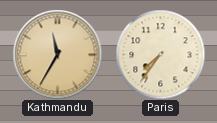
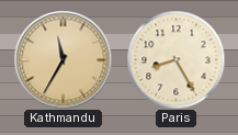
Paris: 7:36 -> 8:25 (175, 59)
